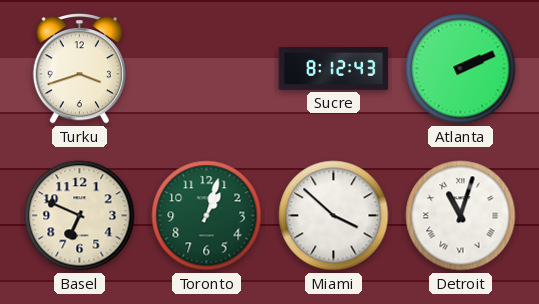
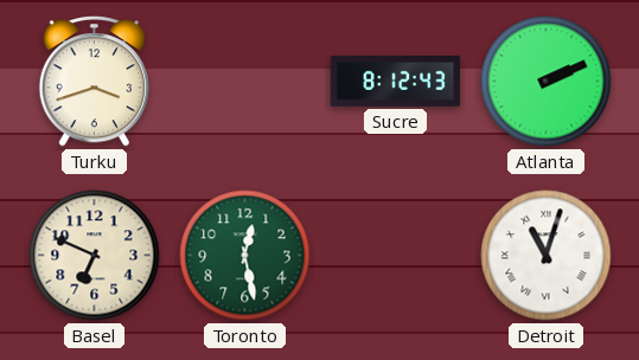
Toronto: 1:03 -> 12:28 (245, 256)
Miami: 3:52 -> none (334, 216)
